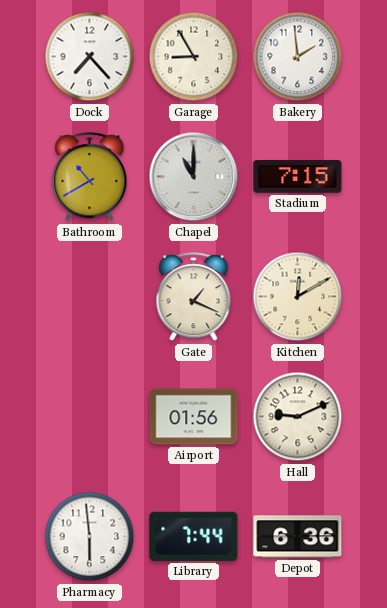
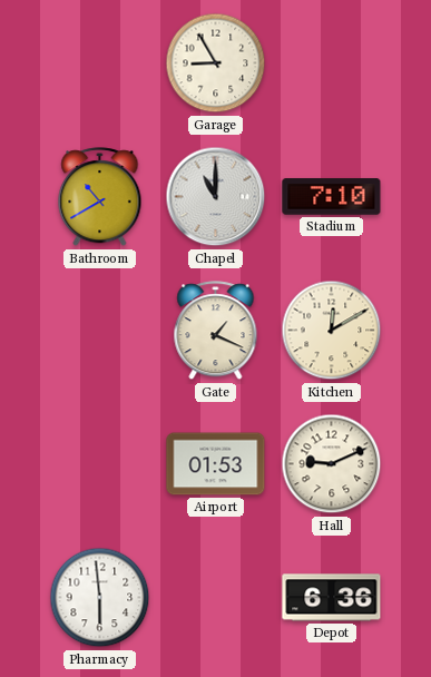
Dock: 7:23 -> none (90, 57)
Bakery: 1:59 -> none (298, 57)
Stadium: 7:15 -> 7:10 (332, 197)
Airport: 01:56 -> 01:53 (216, 464)
Library: 7:44 -> none (194, 536)
